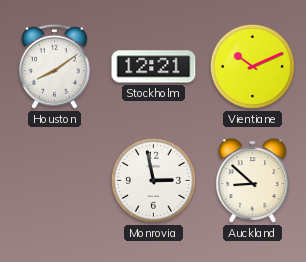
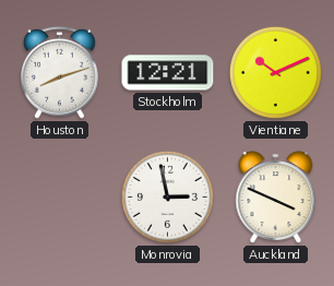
Houston: 8:09 -> 8:12 (60, 72)
Auckland: 8:52 -> 3:49 (276, 198)
